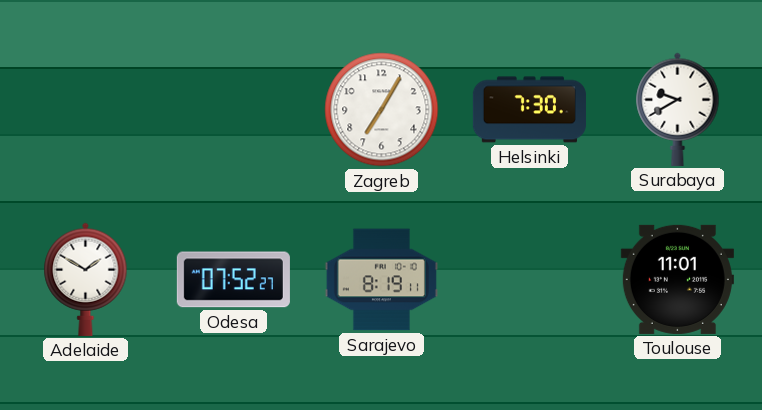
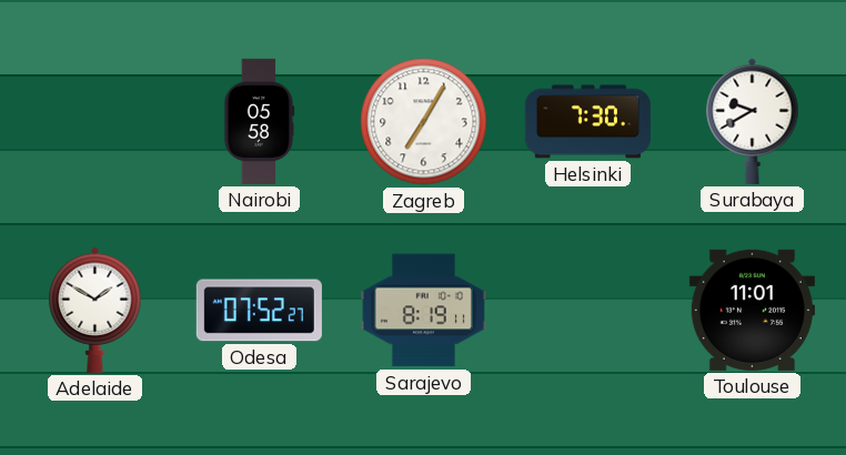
Nairobi: none -> 05:58 (260, 121)
